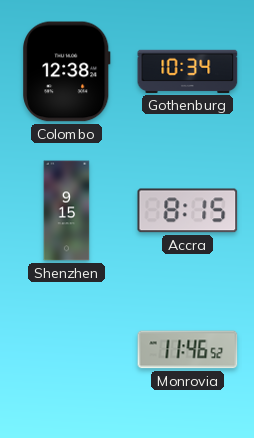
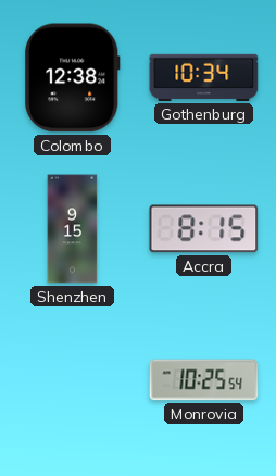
Monrovia: 11:46 -> 10:25 (204, 380)
